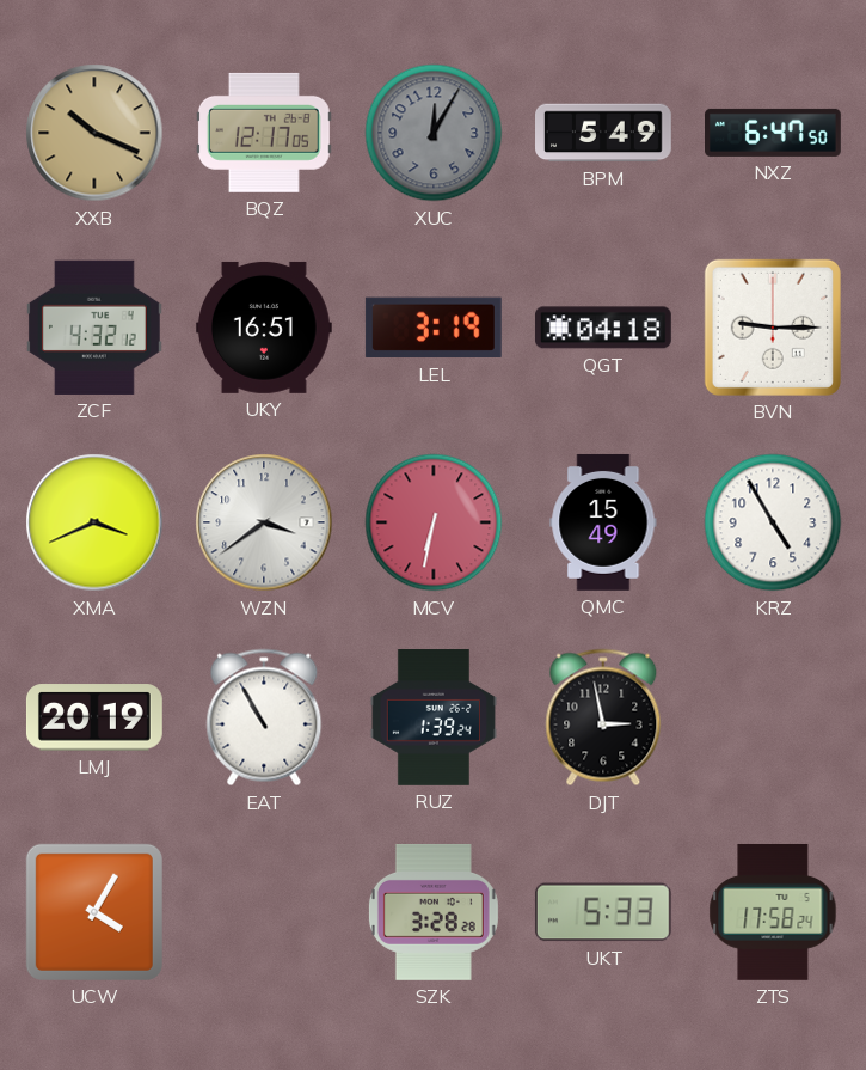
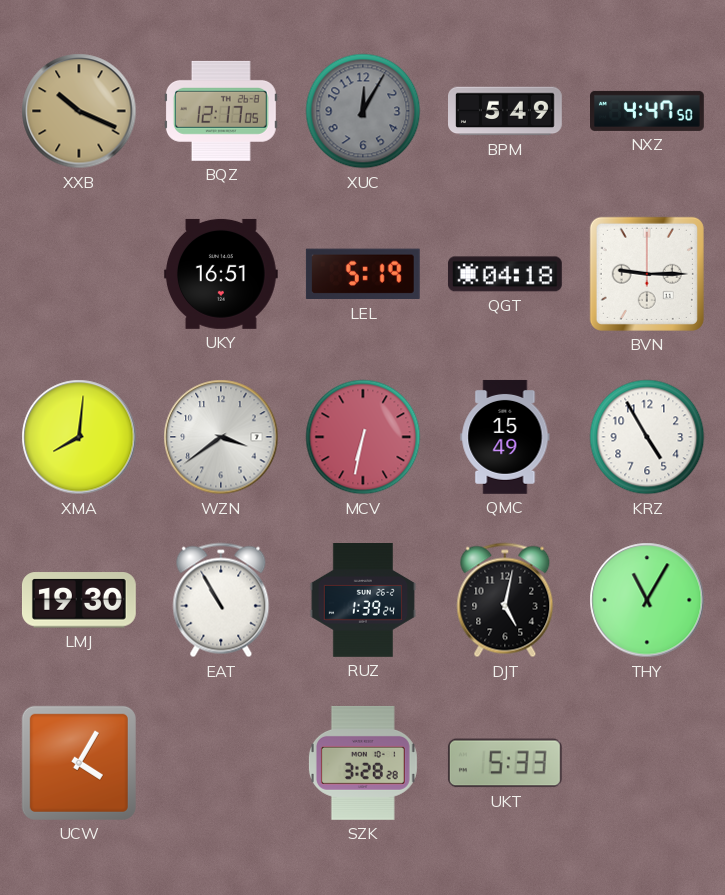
NXZ: 6:47 -> 4:47 (648, 111)
ZCF: 4:32 -> none (94, 328)
LEL: 3:19 -> 5:19 (363, 274)
XMA: 3:41 -> 8:01 (79, 437)
LMJ: 20:19 -> 19:30 (79, 600)
DJT: 2:58 -> 5:02 (505, 600)
THY: none -> 11:05 (647, 600)
ZTS: 17:58 -> none (773, 912)
